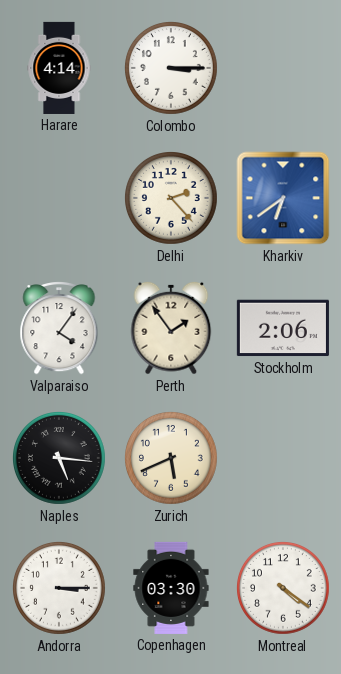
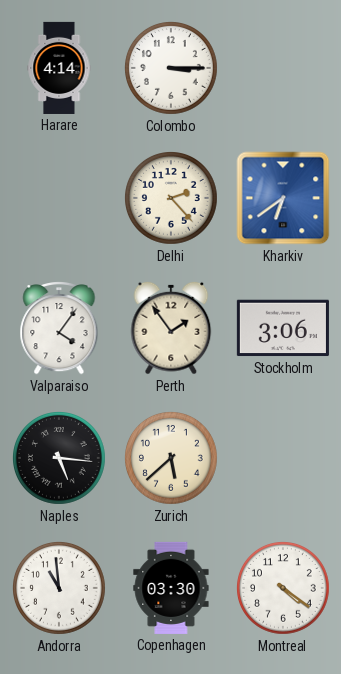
Stockholm: 2:06 -> 3:06 (283, 328)
Zurich: 5:41 -> 5:38 (172, 459)
Andorra: 3:15 -> 10:59 (60, 589)
